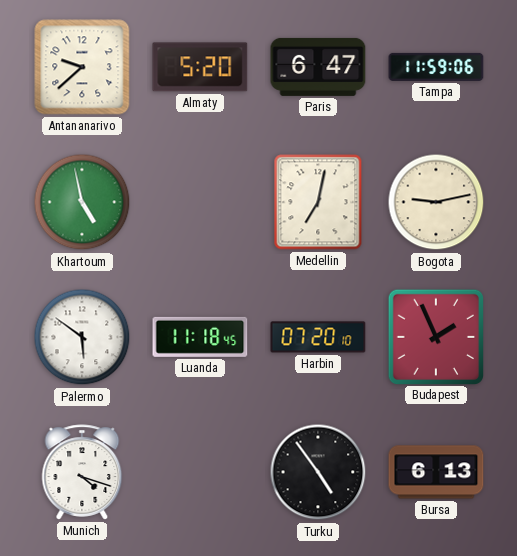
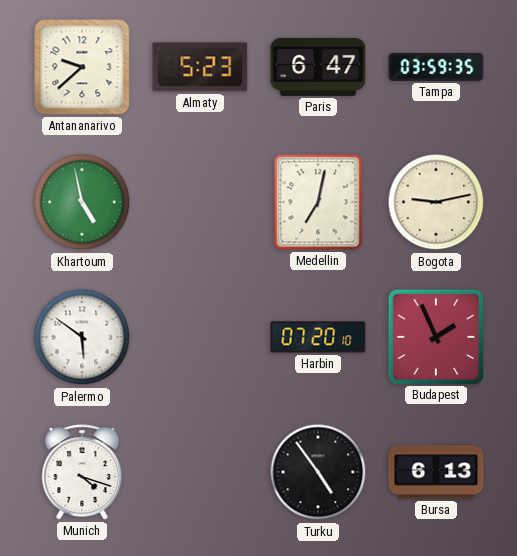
Almaty: 5:20 -> 5:23 (200, 67)
Tampa: 11:59 -> 03:59 (436, 67)
Luanda: 11:18 -> none (200, 337)
